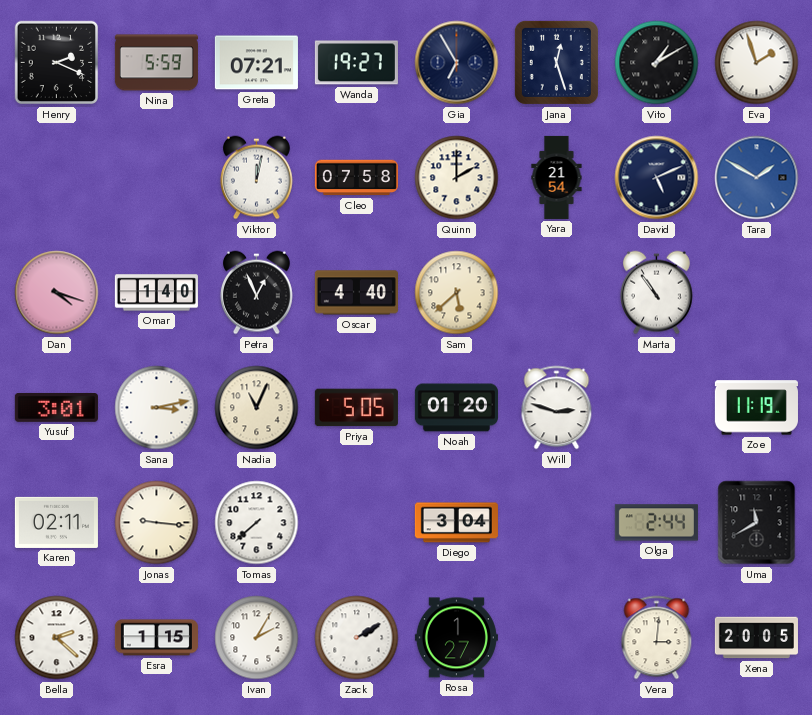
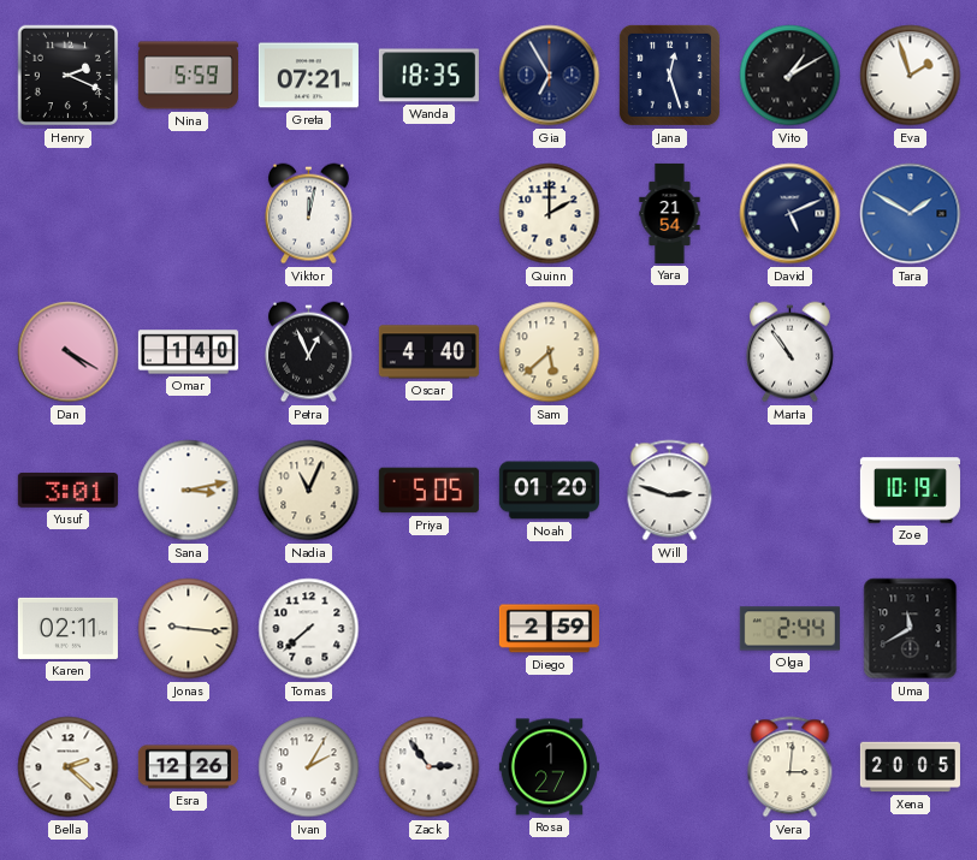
Wanda: 19:27 -> 18:35 (428, 76)
Cleo: 07:58 -> none (356, 178)
Dan: 4:18 -> 4:20 (69, 352)
Zoe: 11:19 -> 10:19 (910, 491)
Diego: 3:04 -> 2:59 (549, 629)
Esra: 1:15 -> 12:26 (188, 767)
Zack: 2:10 -> 2:54 (430, 767)
